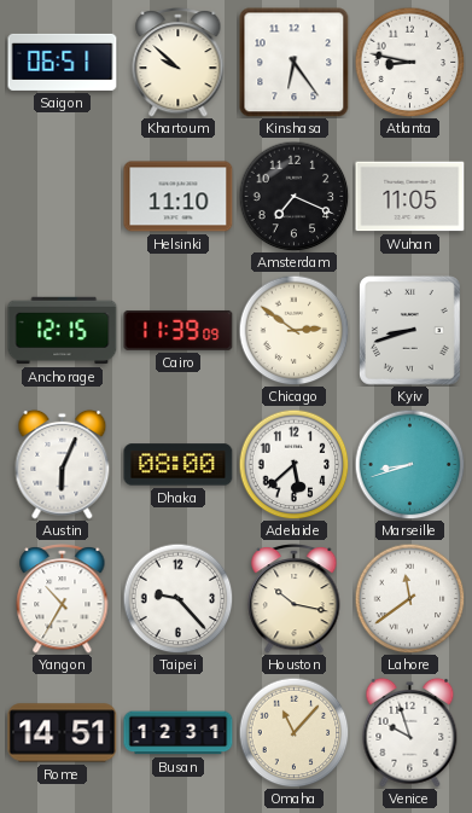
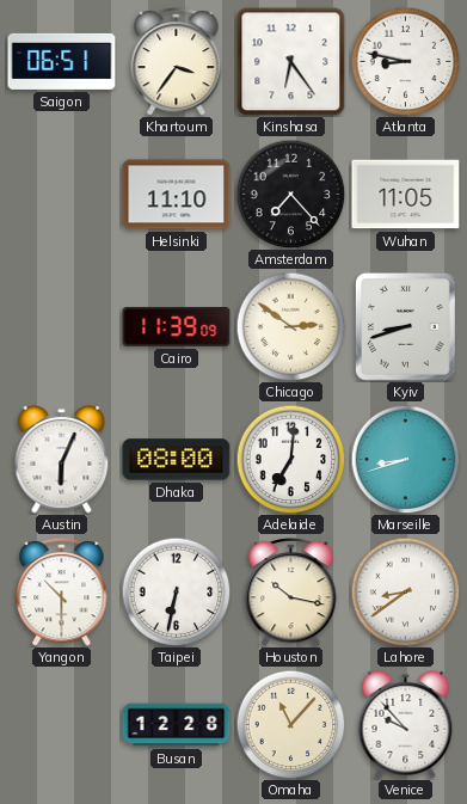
Khartoum: 9:52 -> 3:36 (177, 62)
Amsterdam: 7:19 -> 7:23 (290, 194)
Anchorage: 12:15 -> none (63, 331)
Adelaide: 5:38 -> 7:01 (290, 459)
Yangon: 10:35 -> 10:30 (62, 593)
Taipei: 9:23 -> 6:32 (176, 591)
Lahore: 11:39 -> 8:39 (405, 591)
Rome: 14:51 -> none (63, 733)
Busan: 12:31 -> 12:28 (177, 725)
Venice: 9:57 -> 9:53 (406, 724)
